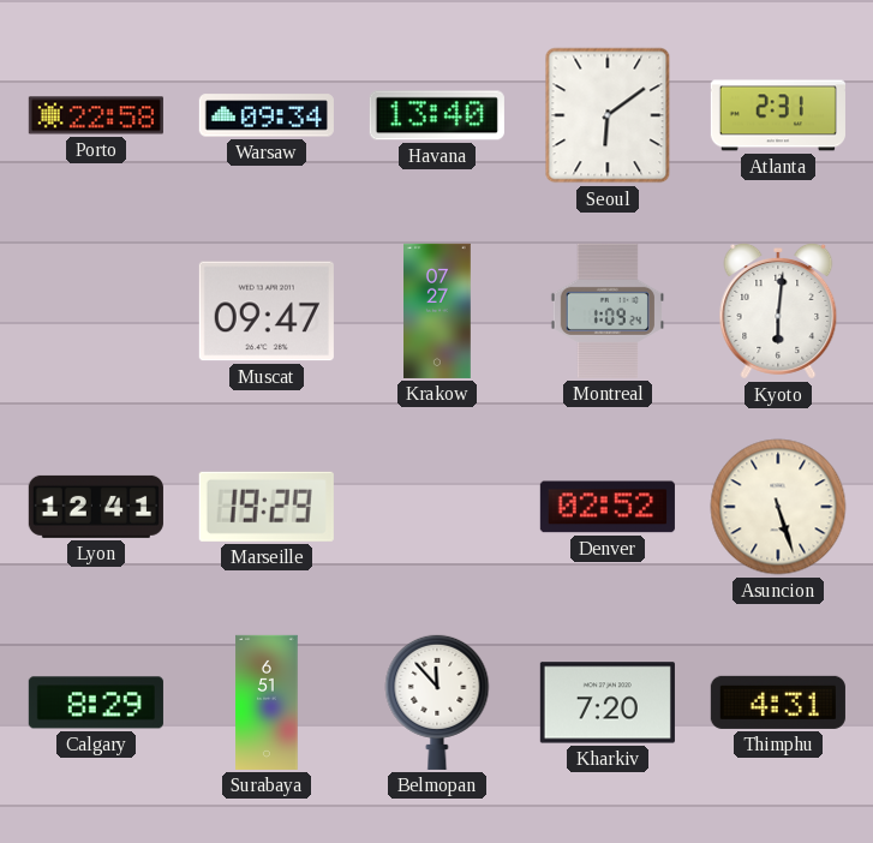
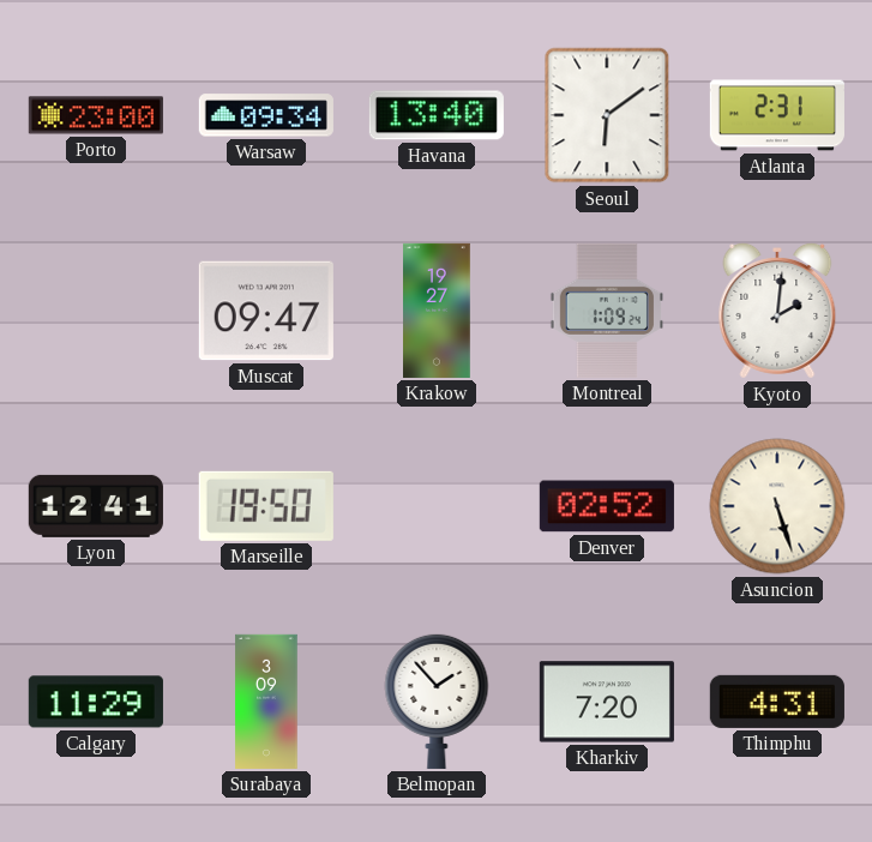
Porto: 22:58 -> 23:00 (96, 115)
Krakow: 07:27 -> 19:27 (437, 311)
Kyoto: 6:01 -> 2:01 (777, 311)
Marseille: 19:29 -> 19:50 (266, 506)
Calgary: 8:29 -> 11:29 (96, 702)
Surabaya: 6:51 -> 3:09 (266, 702)
Belmopan: 11:53 -> 1:53 (437, 700)
